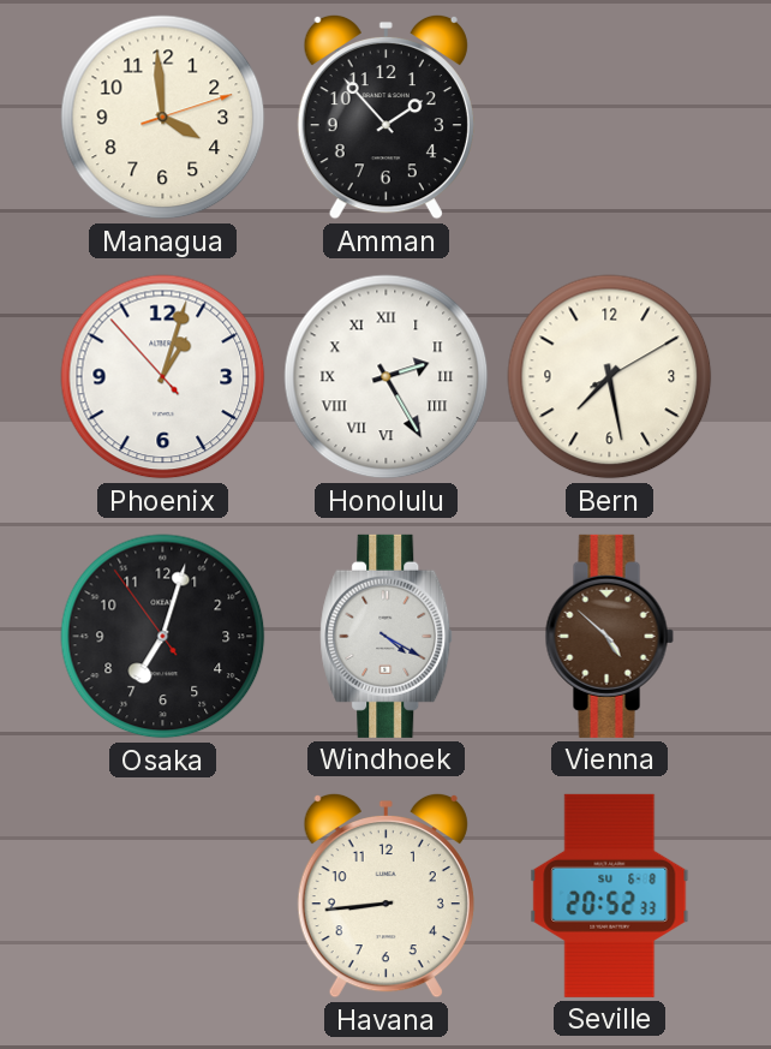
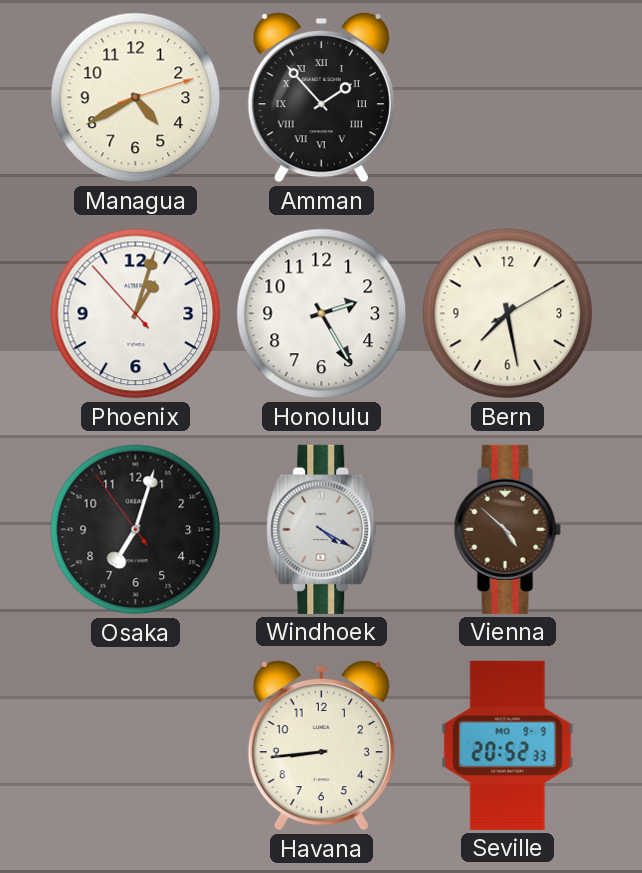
Managua: 3:59 -> 4:40 (136, 98)
Amman numerals: Arabic -> Roman (321, 97)
Honolulu numerals: Roman -> Arabic (322, 314)
Seville date: SU 6-8 -> MO 9-9 (508, 745)
